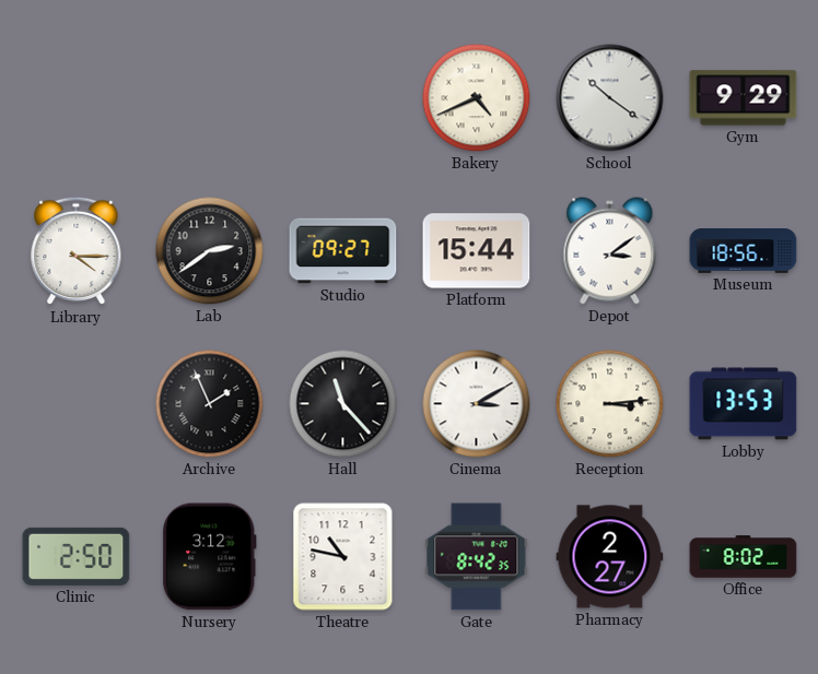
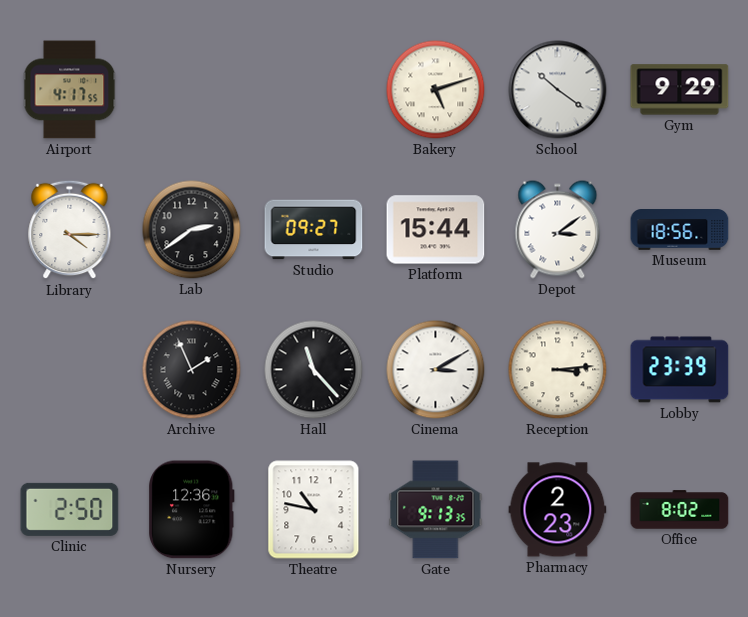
Airport: none -> 4:17 (70, 90)
Bakery: 4:41 -> 5:12 (436, 90)
Lobby: 13:53 -> 23:39 (680, 370)
Nursery: 3:12 -> 12:36 (192, 510)
Gate: 8:42 -> 9:13 (436, 510)
Pharmacy: 2:27 -> 2:23 (558, 510)
